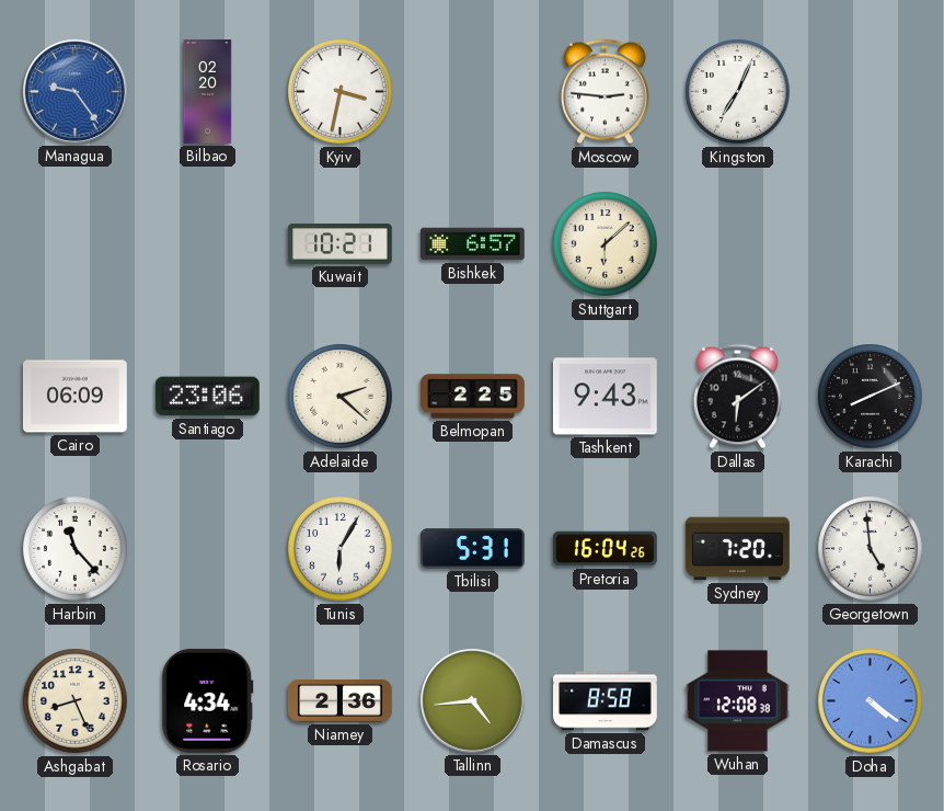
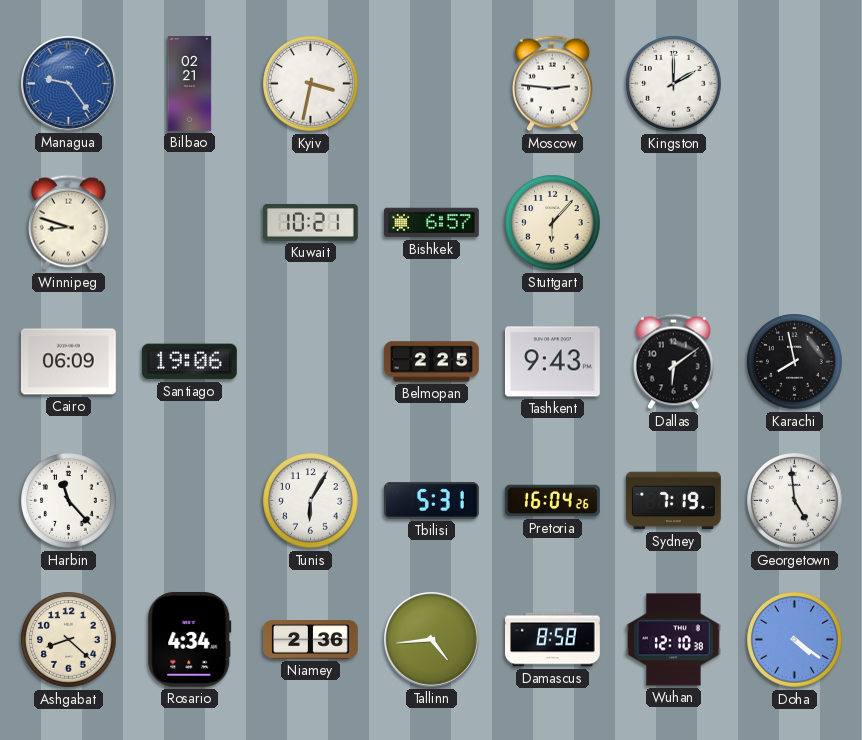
Bilbao: 02:20 -> 02:21 (190, 84)
Kingston: 7:04 -> 2:00 (674, 84)
Winnipeg: none -> 8:48 (68, 223)
Stuttgart: 6:08 -> 6:07 (553, 223)
Santiago: 23:06 -> 19:06 (189, 362)
Adelaide: 2:22 -> none (341, 397)
Karachi: 8:11 -> 7:58 (795, 362)
Sydney: 7:20 -> 7:19 (674, 501)
Ashgabat: 8:26 -> 8:22 (69, 640)
Wuhan: 12:08 -> 12:10 (674, 640)
